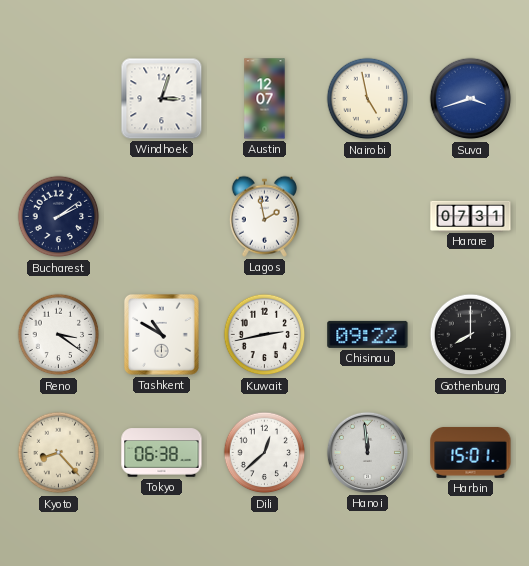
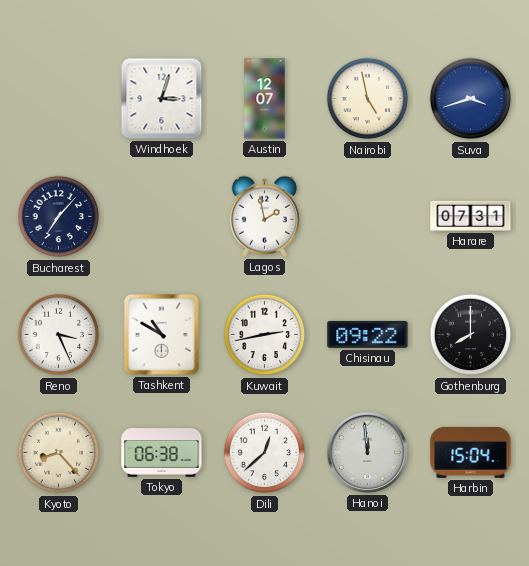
Bucharest: 2:09 -> 7:07 (59, 217)
Reno: 3:21 -> 3:26 (59, 335)
Harbin: 15:01 -> 15:04 (471, 452)
